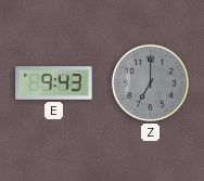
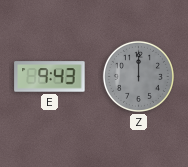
Z: 7:00 -> 12:00 (138, 76)
